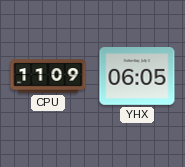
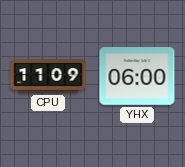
YHX: 06:05 -> 06:00 (137, 77)
